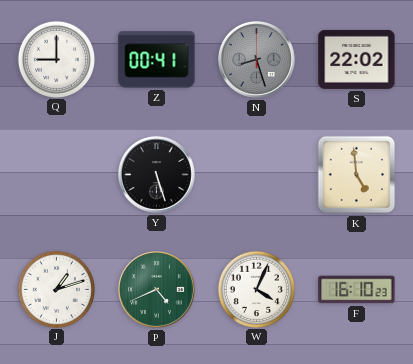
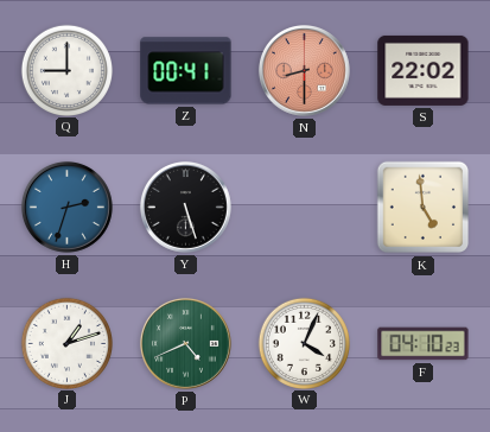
N: 8:27 -> 8:30 (304, 70)
N dial: grey -> salmon (304, 70)
H: none -> 2:33 (66, 207)
F: 16:10 -> 04:10 (424, 344)
